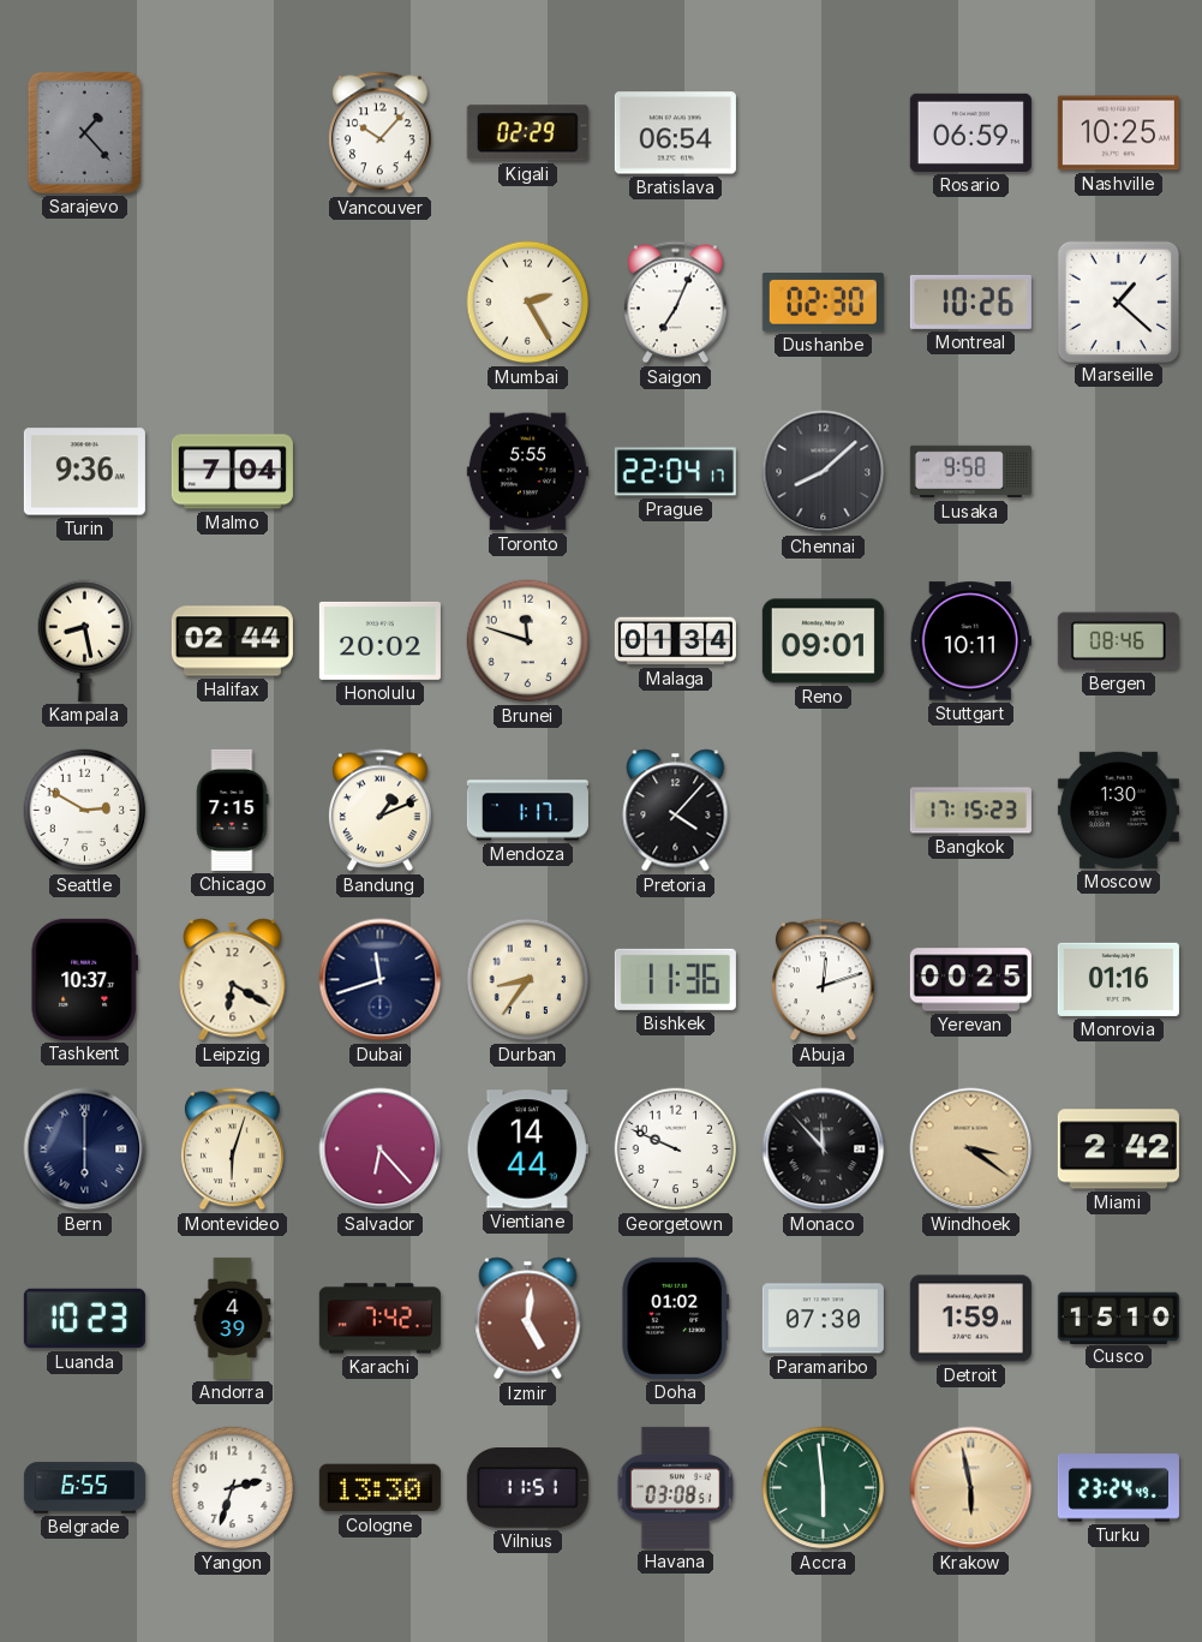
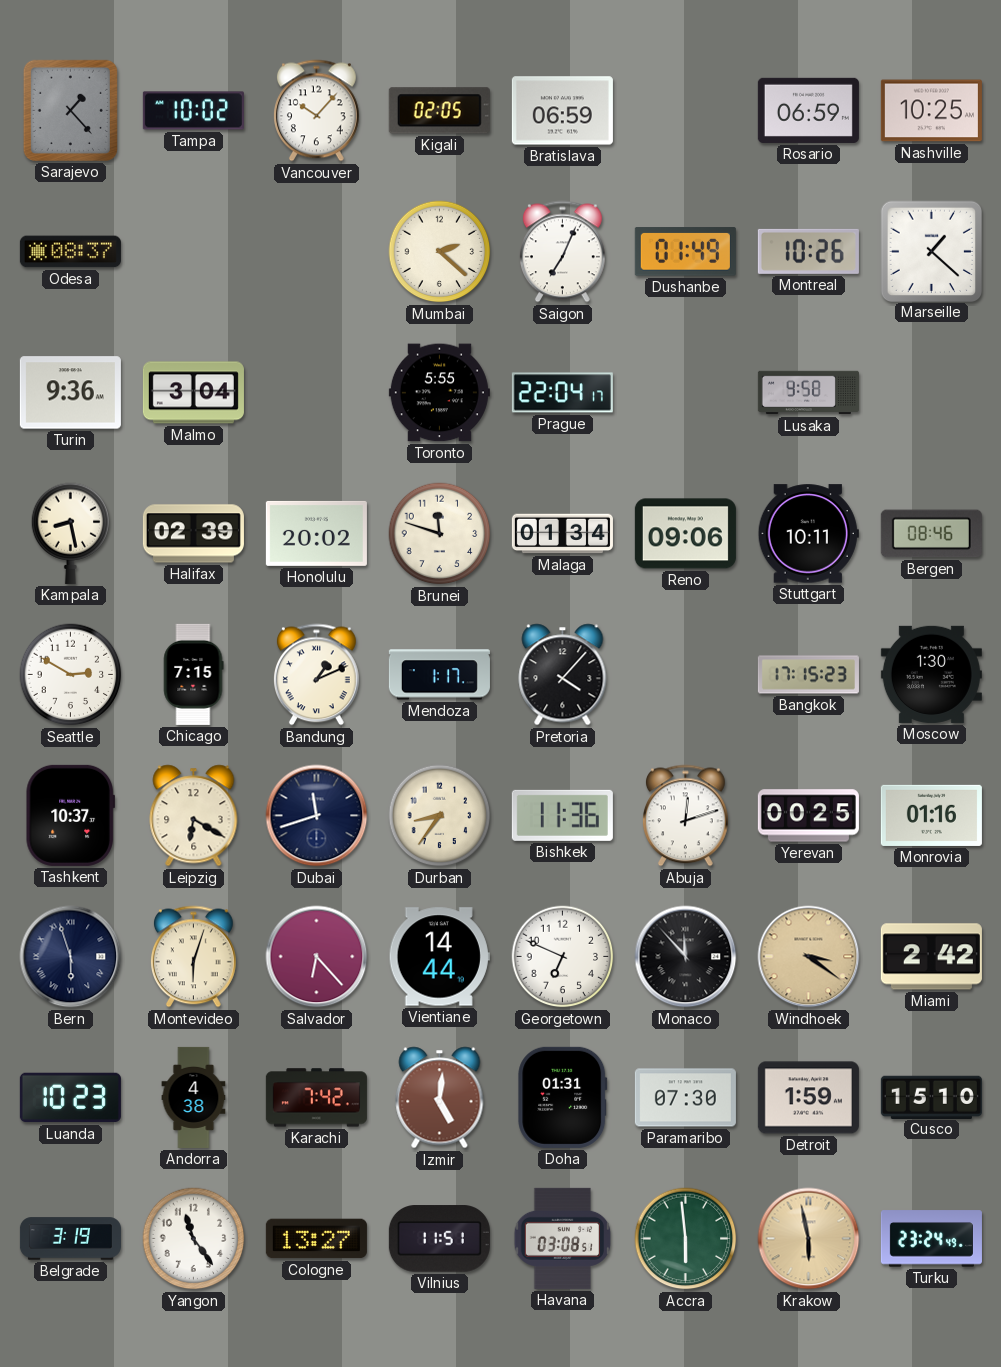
Tampa: none -> 10:02 (193, 111)
Kigali: 02:29 -> 02:05 (439, 111)
Bratislava: 06:54 -> 06:59 (562, 111)
Odesa: none -> 08:37 (70, 252)
Mumbai: 2:25 -> 2:22 (440, 252)
Dushanbe: 02:30 -> 01:49 (685, 252)
Malmo: 7:04 -> 3:04 (193, 393)
Chennai: 8:08 -> none (824, 472)
Halifax: 02:44 -> 02:39 (193, 534)
Reno: 09:01 -> 09:06 (685, 534)
Bern: 6:00 -> 5:57 (71, 957)
Georgetown: 9:49 -> 6:49 (563, 957)
Andorra: 4:39 -> 4:38 (194, 1097)
Doha: 01:02 -> 01:31 (563, 1097)
Belgrade: 6:55 -> 3:19 (70, 1239)
Yangon: 2:33 -> 11:24 (194, 1239)
Cologne: 13:30 -> 13:27 (316, 1239)
